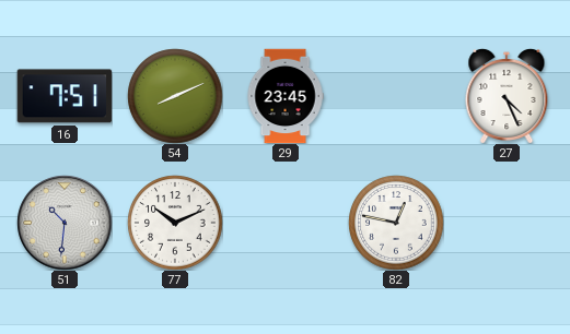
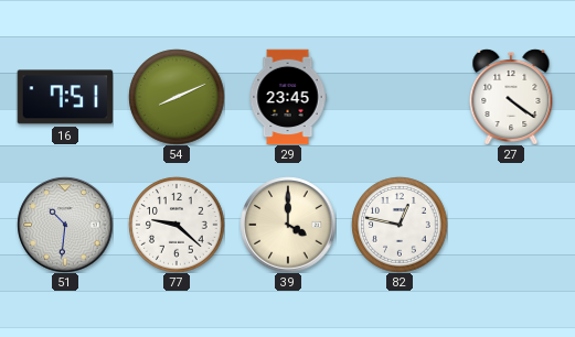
27: 4:26 -> 4:21 (511, 97)
77: 10:11 -> 9:22 (177, 225)
39: none -> 4:00 (288, 225)
